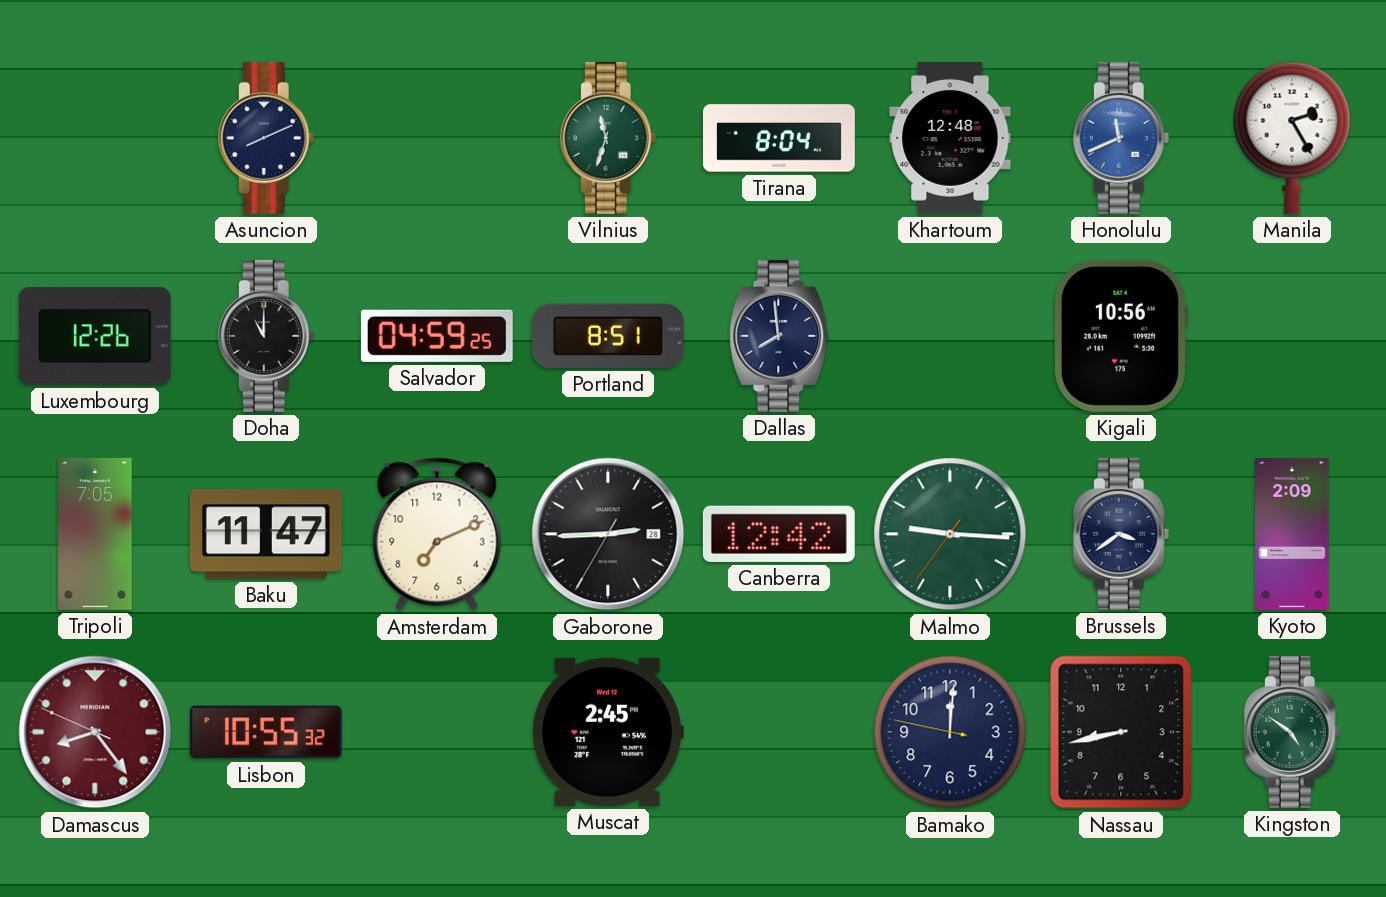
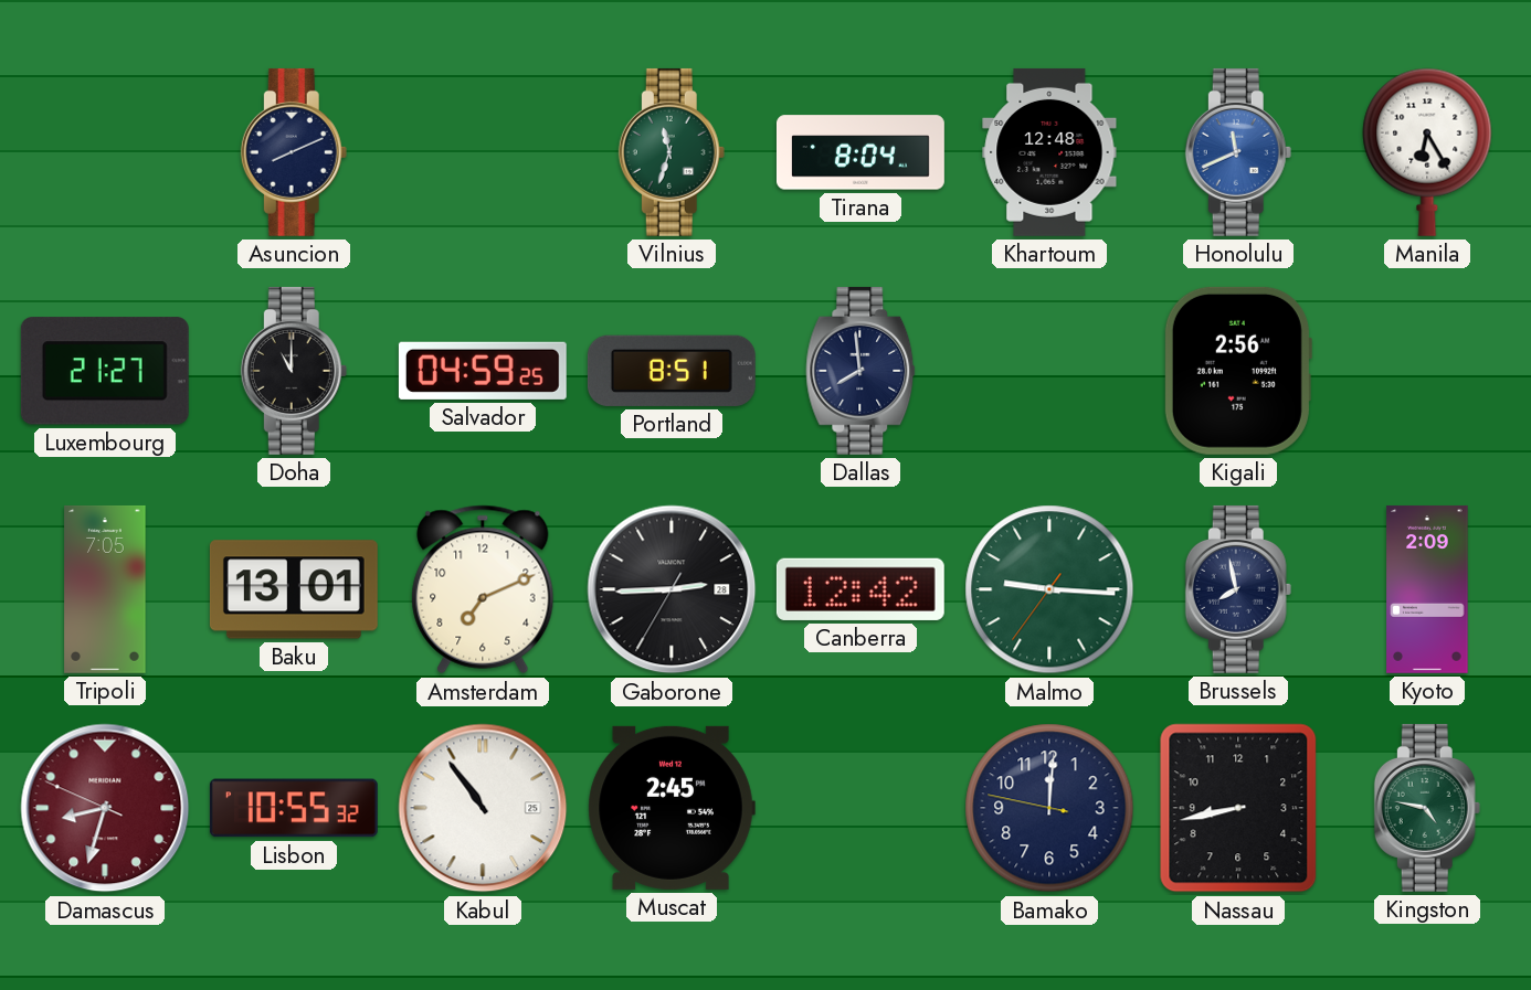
Manila: 2:25 -> 6:25 (1427, 152)
Luxembourg: 12:26 -> 21:27 (105, 371)
Kigali: 10:56 -> 2:56 (1237, 371)
Baku: 11:47 -> 13:01 (294, 589)
Brussels: 3:39 -> 7:58 (1238, 589)
Damascus: 8:23 -> 8:32 (105, 808)
Kabul: none -> 10:54 (483, 808)
Kingston: 4:51 -> 4:47 (1427, 808)
